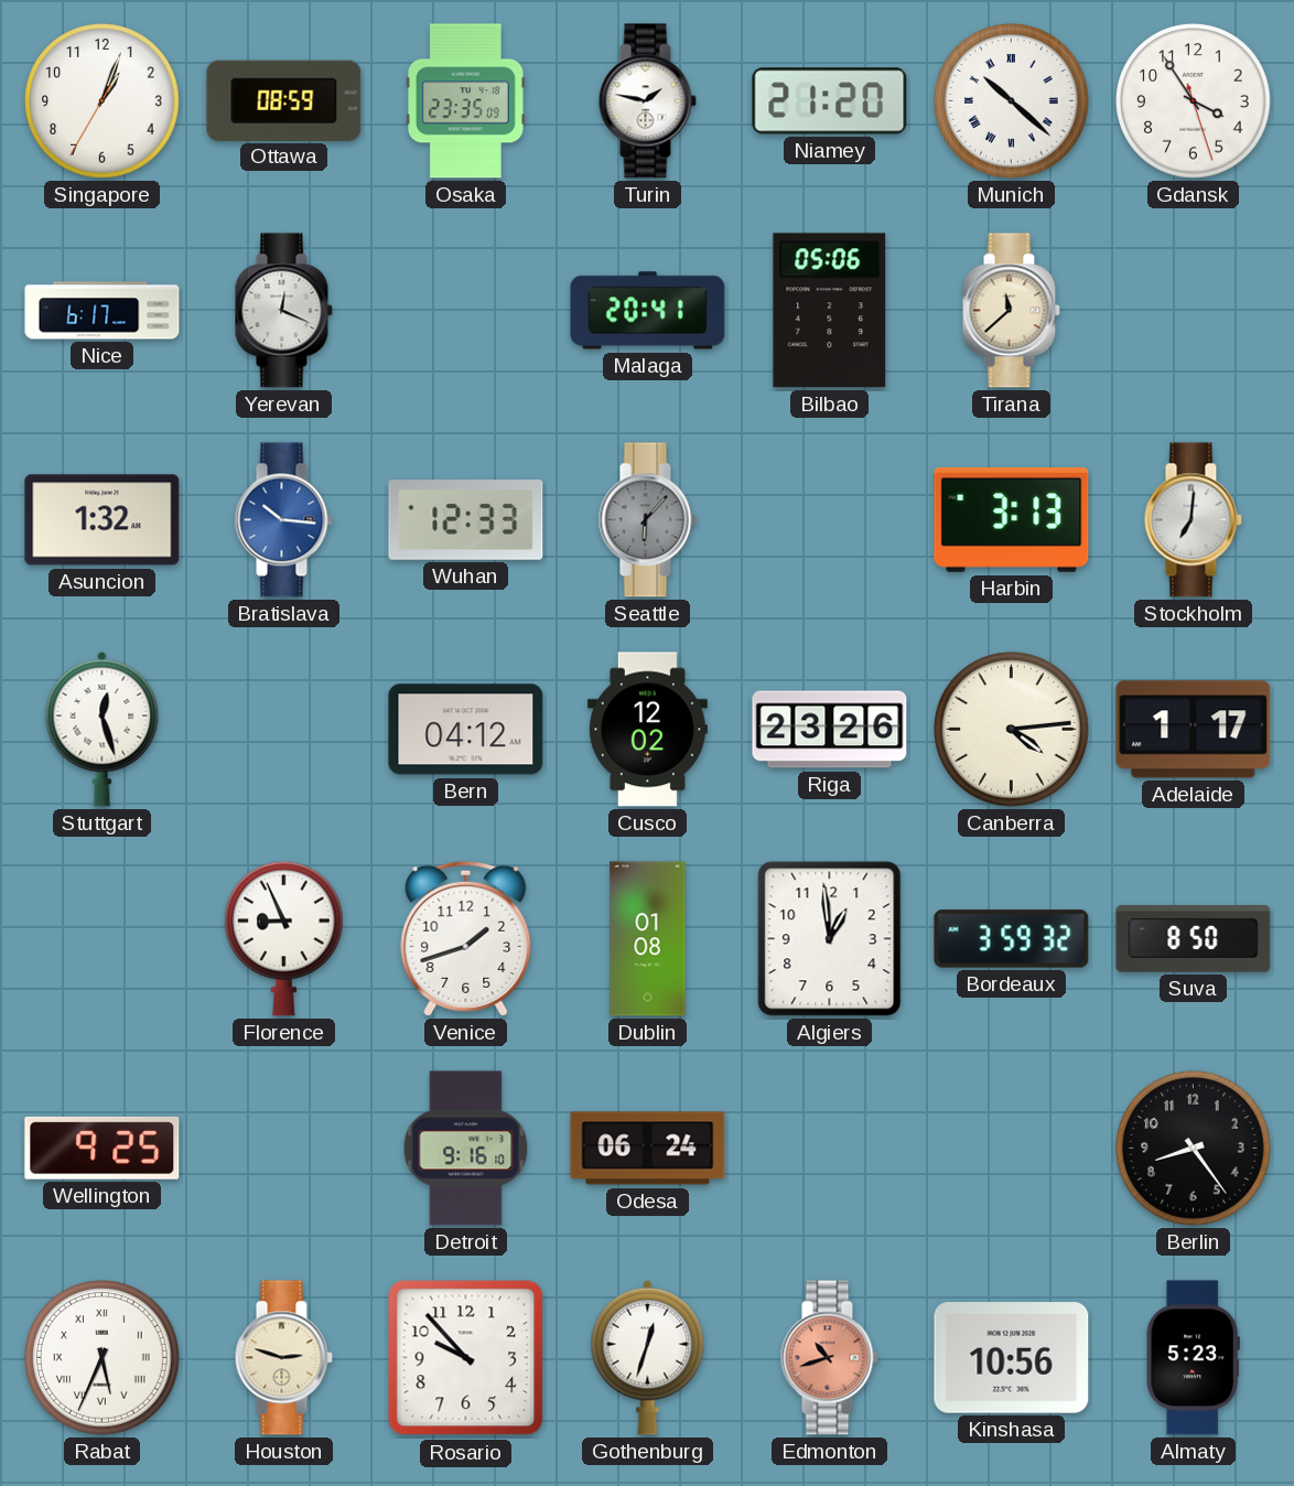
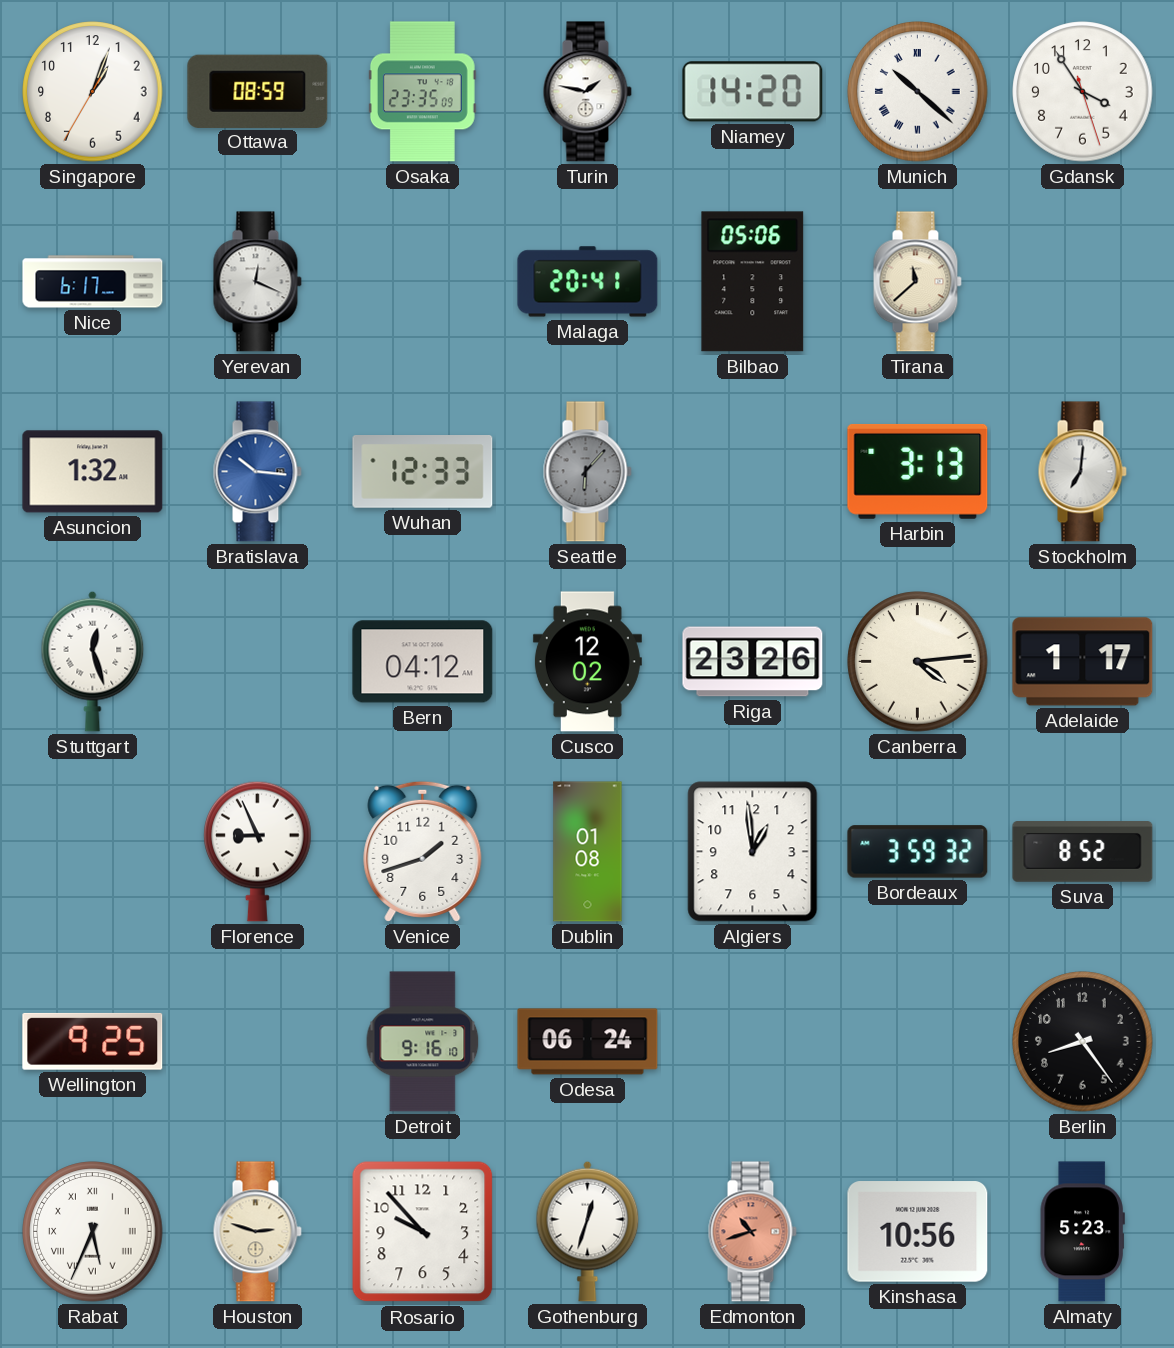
Niamey: 21:20 -> 14:20 (753, 92)
Suva: 8:50 -> 8:52 (1083, 852)
